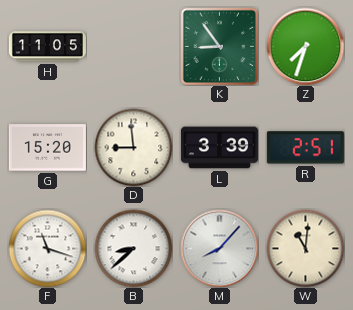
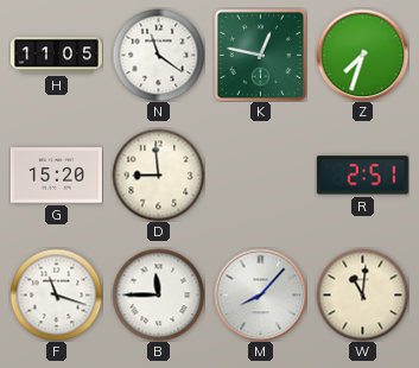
N: none -> 11:21 (158, 55)
K: 8:54 -> 12:47 (260, 55)
L: 3:39 -> none (219, 148)
B: 8:38 -> 11:45 (158, 294)
